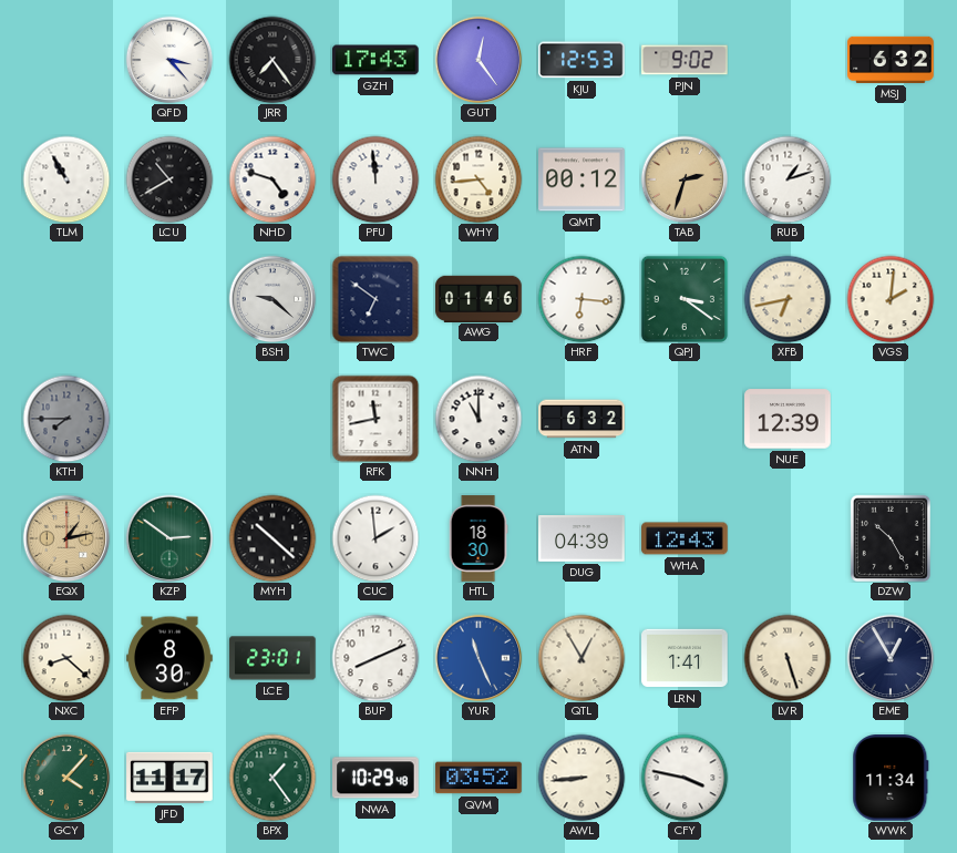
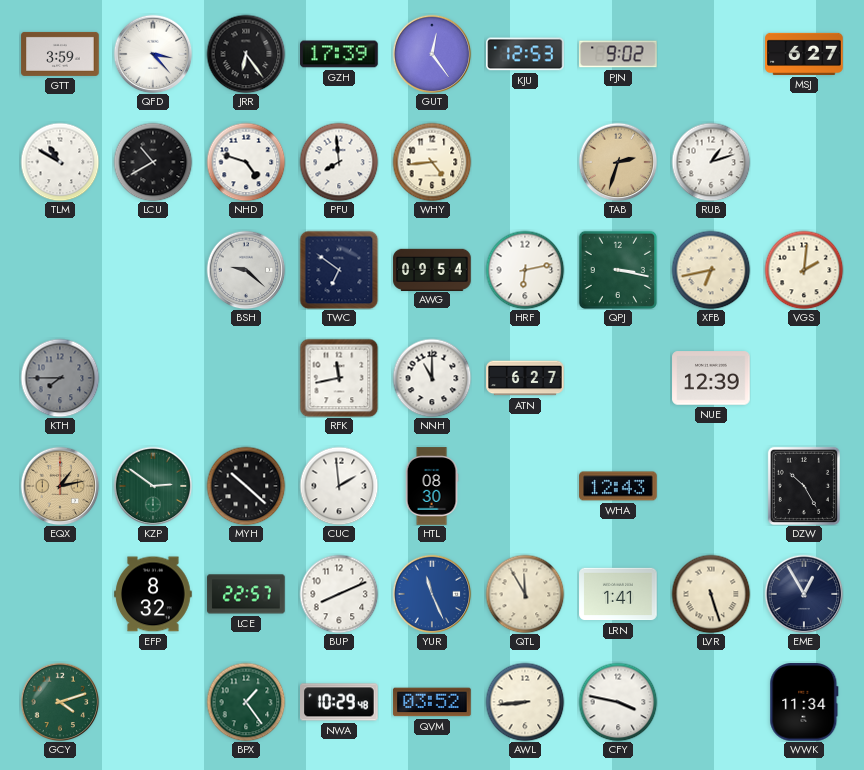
GTT: none -> 3:59 (60, 54)
JRR: 7:24 -> 6:24 (246, 54)
GZH: 17:43 -> 17:39 (339, 54)
MSJ: 6:32 -> 6:27 (804, 54)
TLM: 10:55 -> 10:50 (60, 162)
PFU: 11:59 -> 7:59 (339, 162)
QMT: 00:12 -> none (582, 179)
AWG: 01:46 -> 09:54 (432, 269)
HRF: 6:16 -> 6:13 (525, 270)
QPJ: 3:21 -> 3:17 (618, 270)
ATN: 6:32 -> 6:27 (525, 378)
HTL: 18:30 -> 08:30 (432, 486)
DUG: 04:39 -> none (582, 539)
NXC: 8:22 -> none (66, 658)
EFP: 8:30 -> 8:32 (153, 594)
LCE: 23:01 -> 22:57 (246, 594)
QTL: 12:55 -> 11:55 (525, 594)
GCY: 4:07 -> 4:12 (60, 702)
JFD: 11:17 -> none (169, 778)
